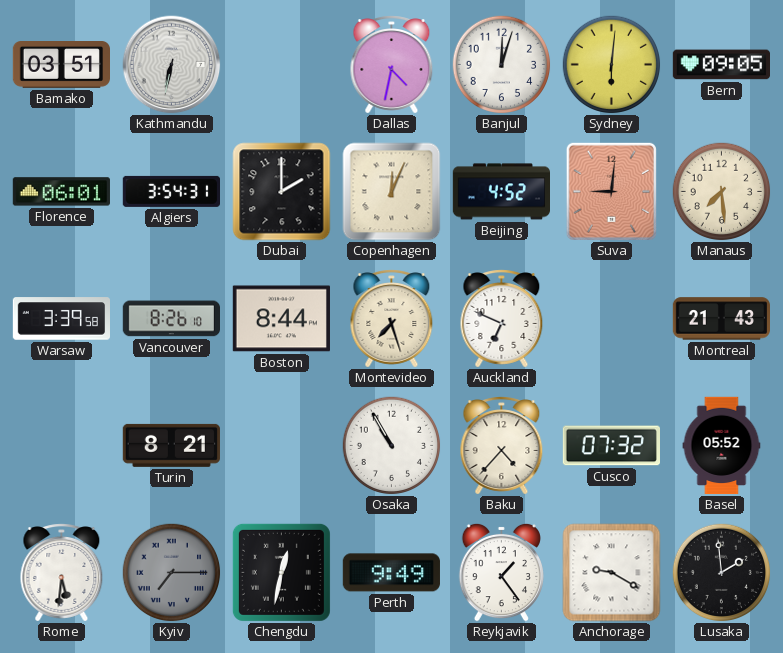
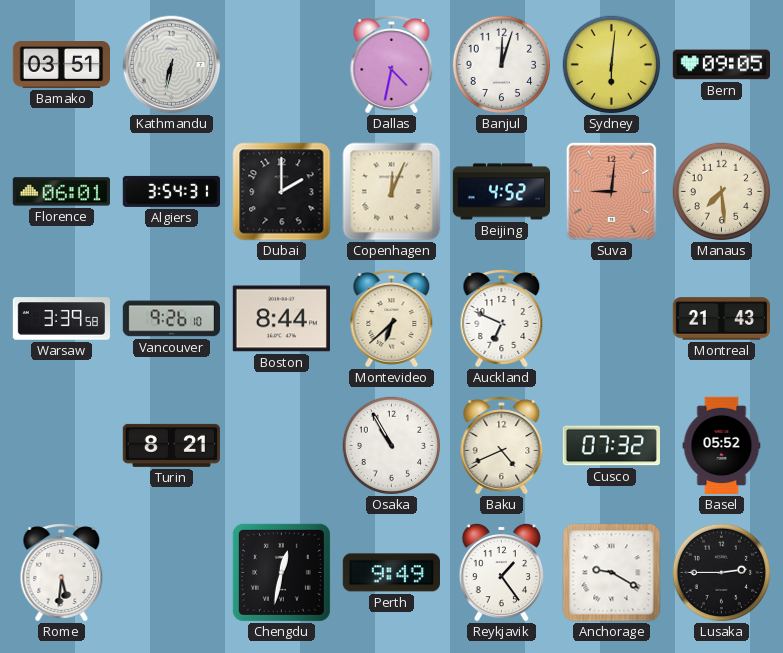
Vancouver: 8:26 -> 9:26 (171, 319)
Montevideo: 7:27 -> 6:38 (392, 319)
Baku: 4:37 -> 4:41 (502, 446)
Kyiv: 7:15 -> none (172, 573)
Lusaka: 1:59 -> 2:45 (722, 573)
